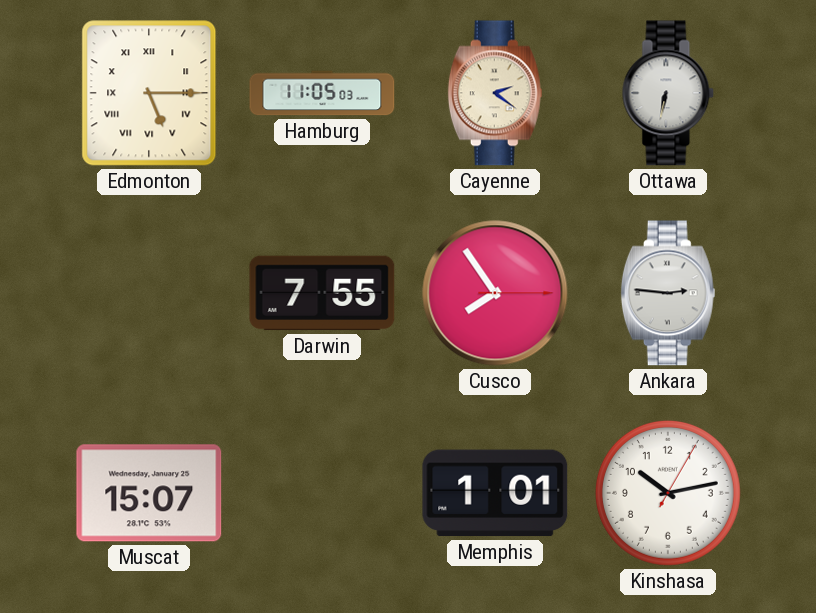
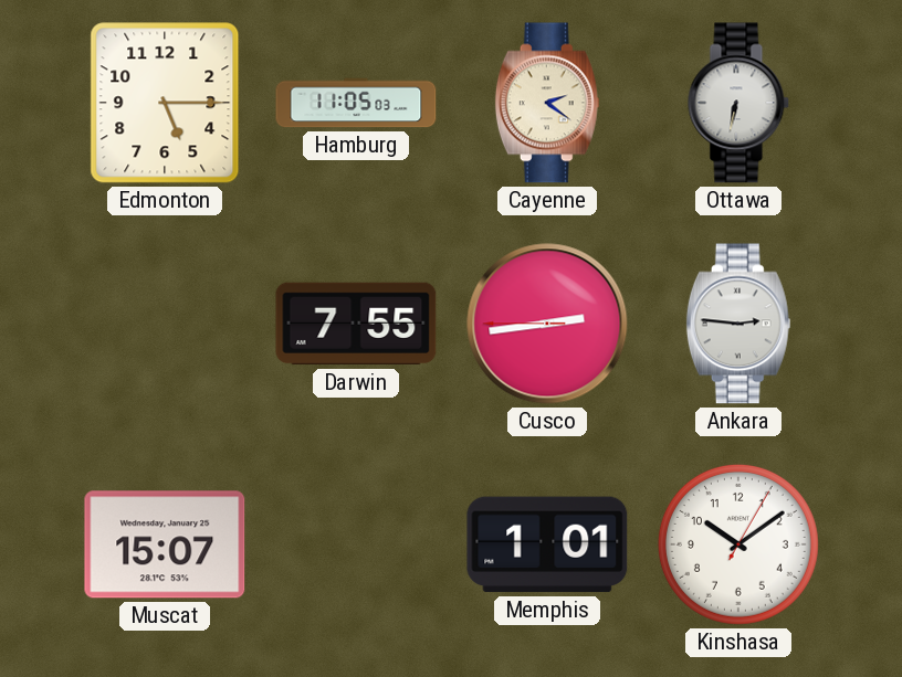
Edmonton numerals: Roman -> Arabic (165, 103)
Cusco: 7:54 -> 2:43 (547, 324)
Kinshasa: 10:13 -> 10:09 (738, 544)
